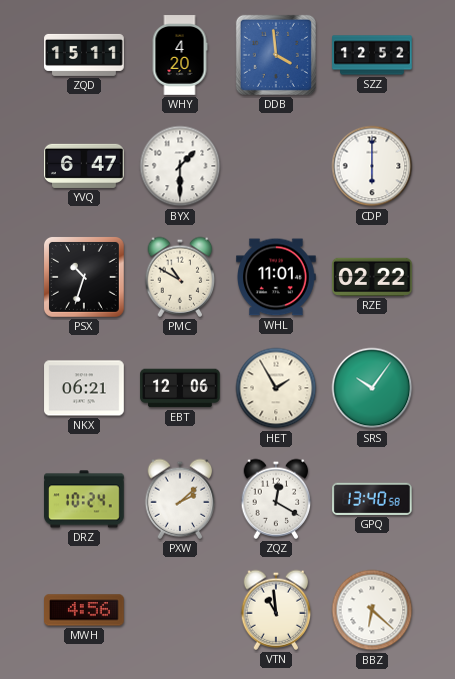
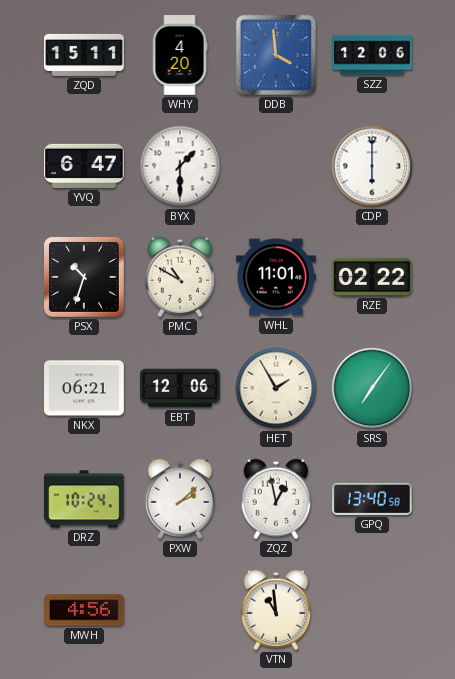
SZZ: 12:52 -> 12:06 (372, 55)
SRS: 10:06 -> 7:06 (372, 388)
ZQZ: 12:20 -> 12:58 (276, 499)
BBZ: 6:22 -> none (372, 610)
